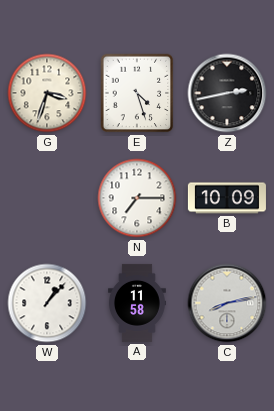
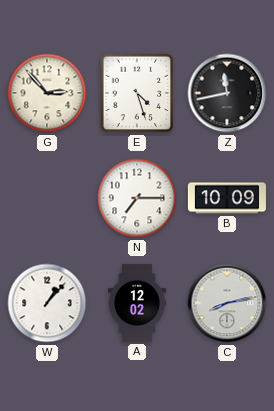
G: 3:33 -> 2:53 (47, 93)
Z: 2:43 -> 11:43 (227, 93)
A: 11:58 -> 12:02 (137, 303)
